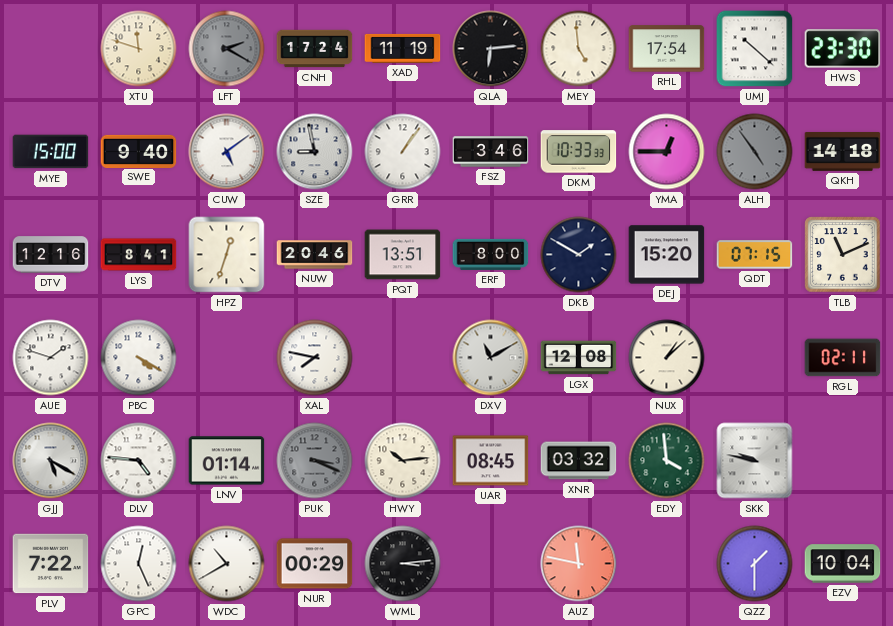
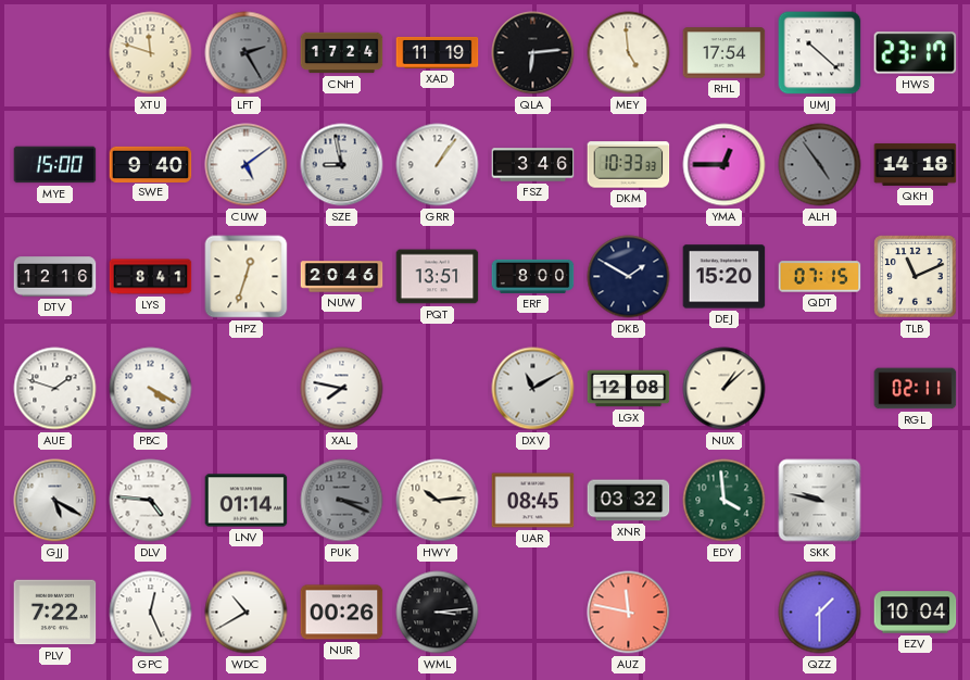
LFT: 2:20 -> 2:25 (247, 53)
HWS: 23:30 -> 23:17 (916, 53)
NUR: 00:29 -> 00:26 (342, 613)
